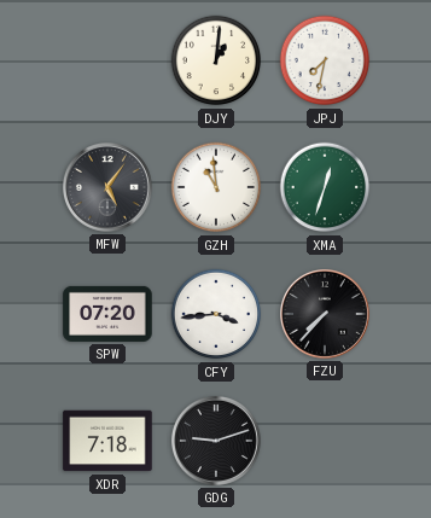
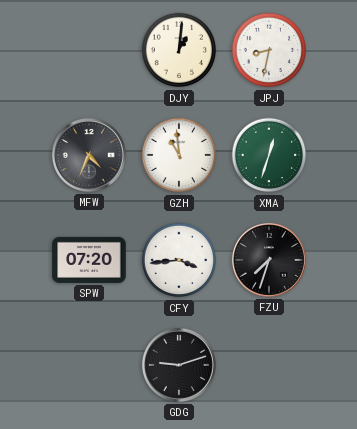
JPJ: 7:32 -> 8:32 (269, 50)
MFW: 5:06 -> 4:34 (89, 155)
FZU: 7:37 -> 7:33 (269, 260)
XDR: 7:18 -> none (107, 441)
